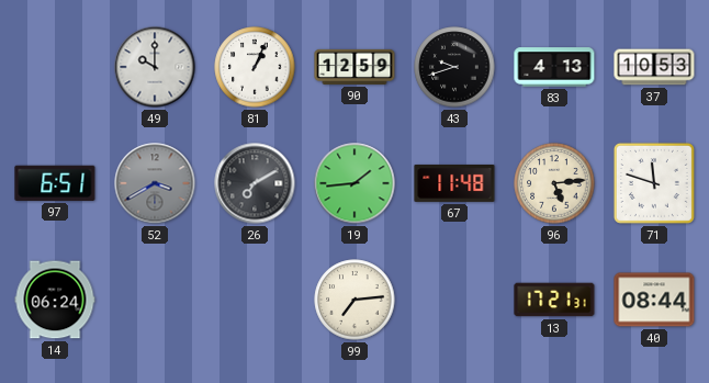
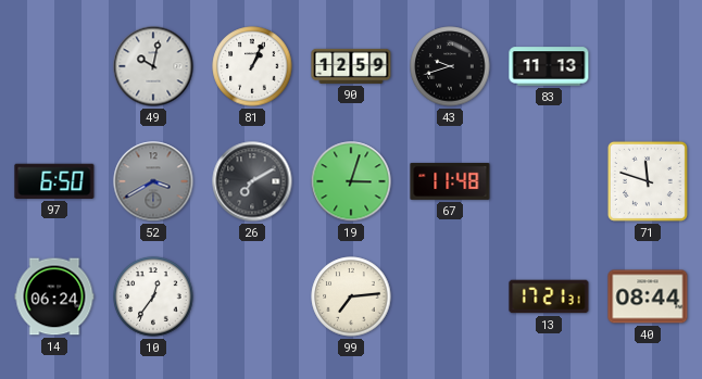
49: 10:00 -> 10:02 (153, 66)
83: 4:13 -> 11:13 (549, 66)
37: 10:53 -> none (654, 67)
97: 6:51 -> 6:50 (54, 181)
19: 1:44 -> 3:03 (351, 181)
96: 5:14 -> none (554, 183)
10: none -> 12:36 (153, 296)
